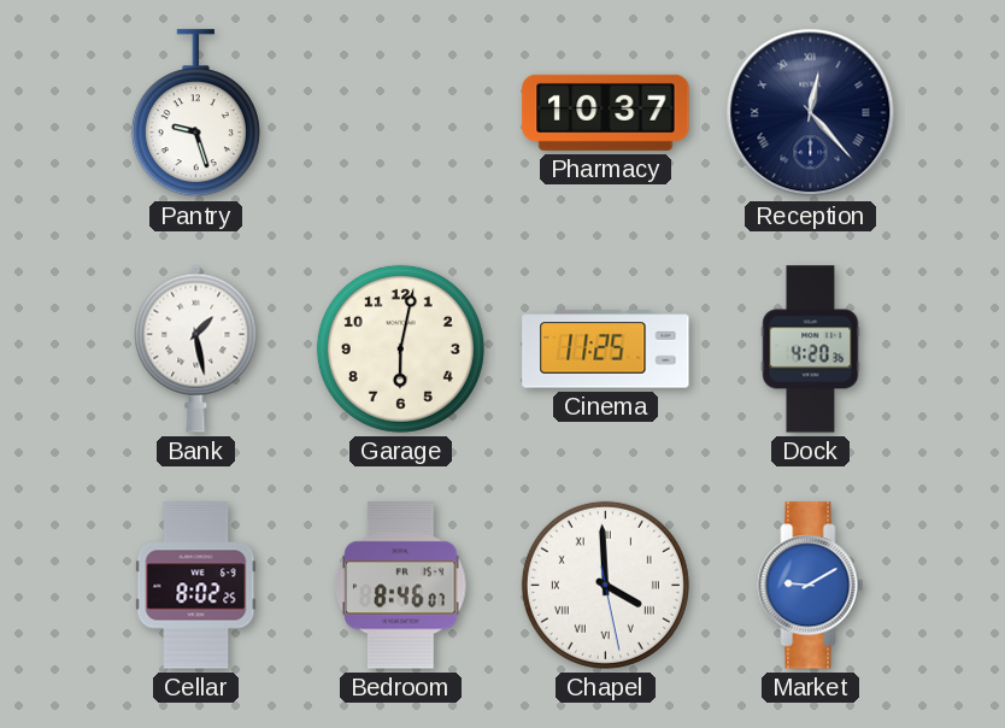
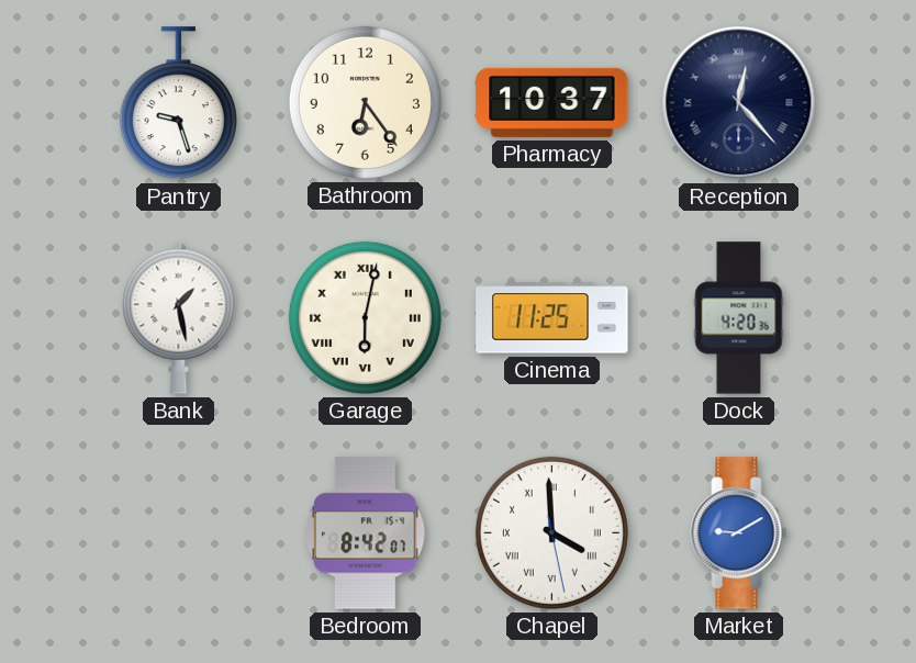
Bathroom: none -> 6:24 (365, 102)
Garage numerals: Arabic -> Roman (365, 317)
Cellar: 8:02 -> none (196, 586)
Bedroom: 8:46 -> 8:42 (366, 533)
